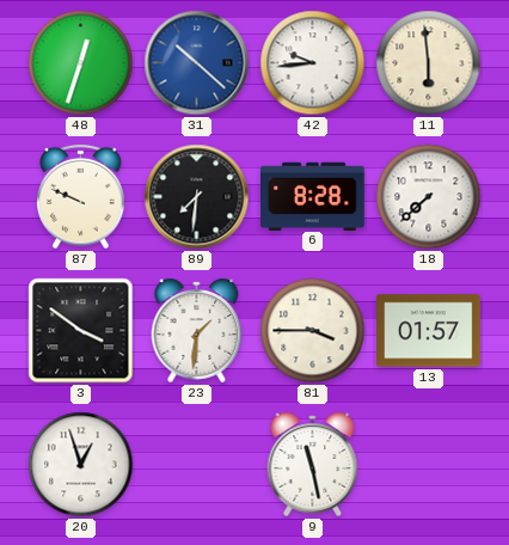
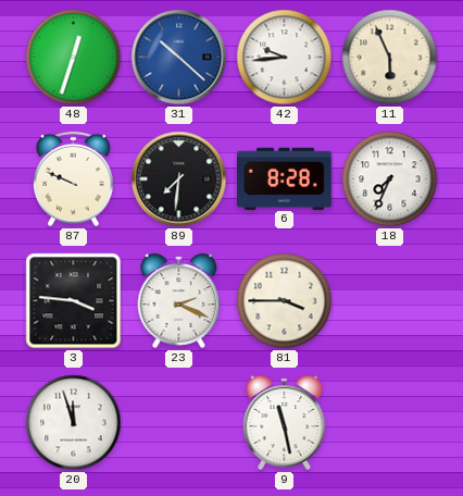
11: 5:59 -> 5:56 (390, 58)
18: 7:38 -> 7:34 (390, 179)
3: 3:51 -> 3:46 (74, 301)
23: 1:31 -> 2:19 (179, 300)
13: 01:57 -> none (429, 331)
20: 12:57 -> 11:57 (74, 423)
